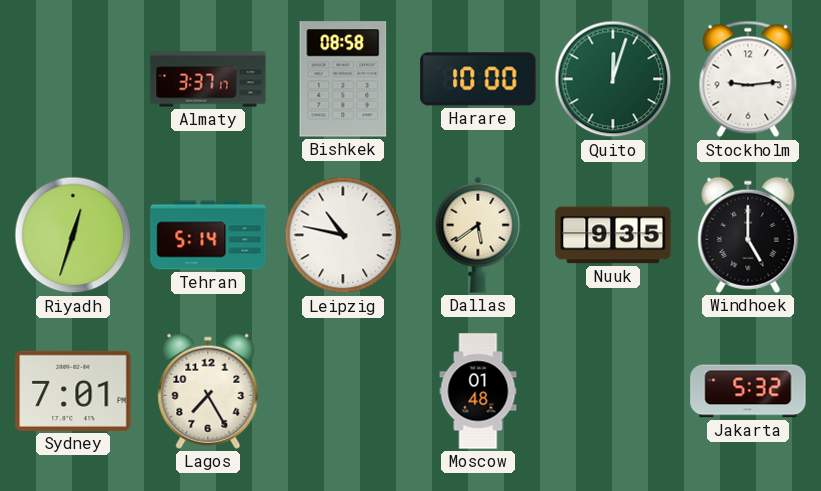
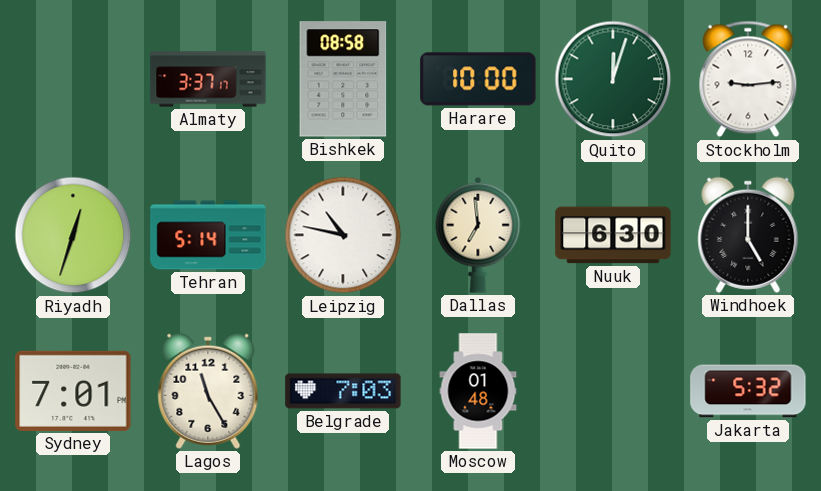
Dallas: 5:39 -> 6:59 (478, 235)
Nuuk: 9:35 -> 6:30 (613, 235)
Lagos: 7:25 -> 11:25 (208, 391)
Belgrade: none -> 7:03 (343, 391)
